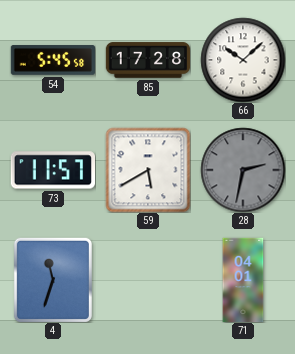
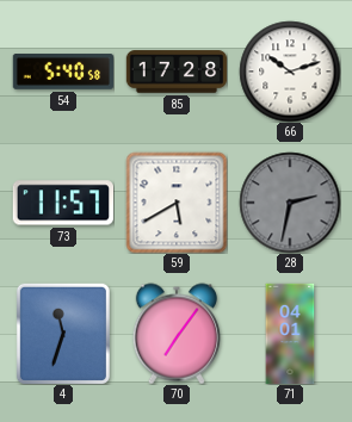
54: 5:45 -> 5:40 (63, 72)
66: 10:08 -> 10:12 (290, 72)
70: none -> 7:06 (175, 334)
